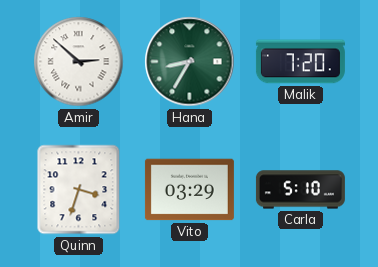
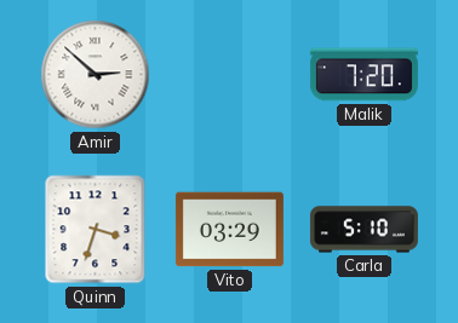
Hana: 8:35 -> none (190, 62)
